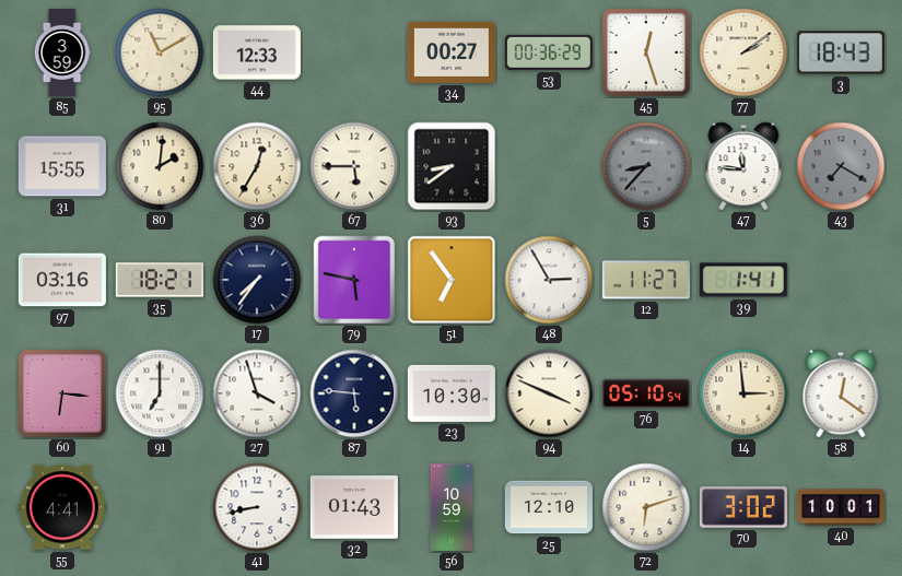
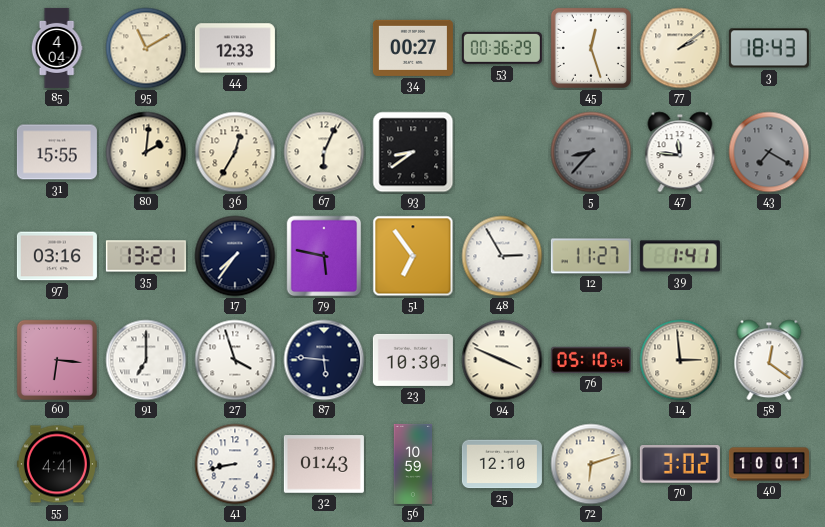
85: 3:59 -> 4:04 (57, 48)
67: 5:45 -> 6:04 (324, 152)
35: 18:21 -> 13:21 (146, 256)
